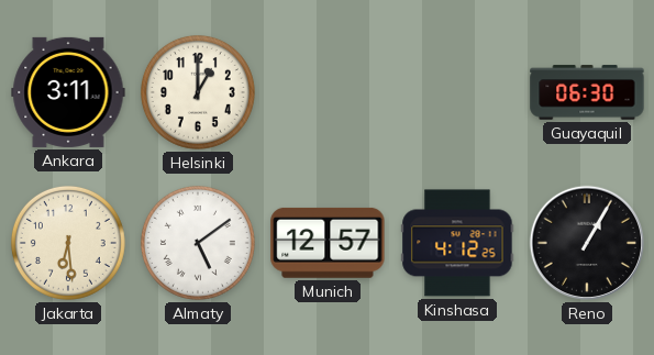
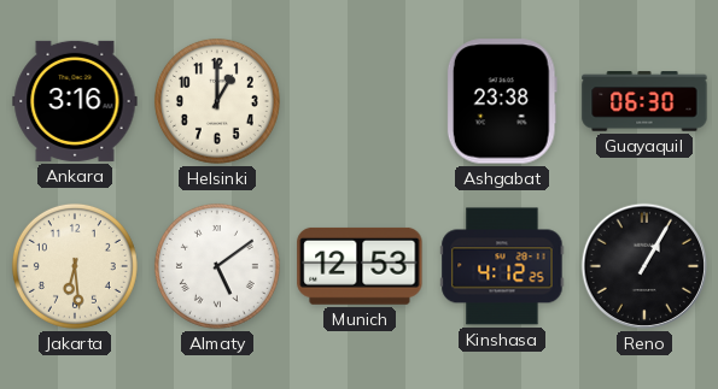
Ankara: 3:11 -> 3:16 (75, 101)
Ashgabat: none -> 23:38 (502, 101)
Munich: 12:57 -> 12:53 (360, 266)
